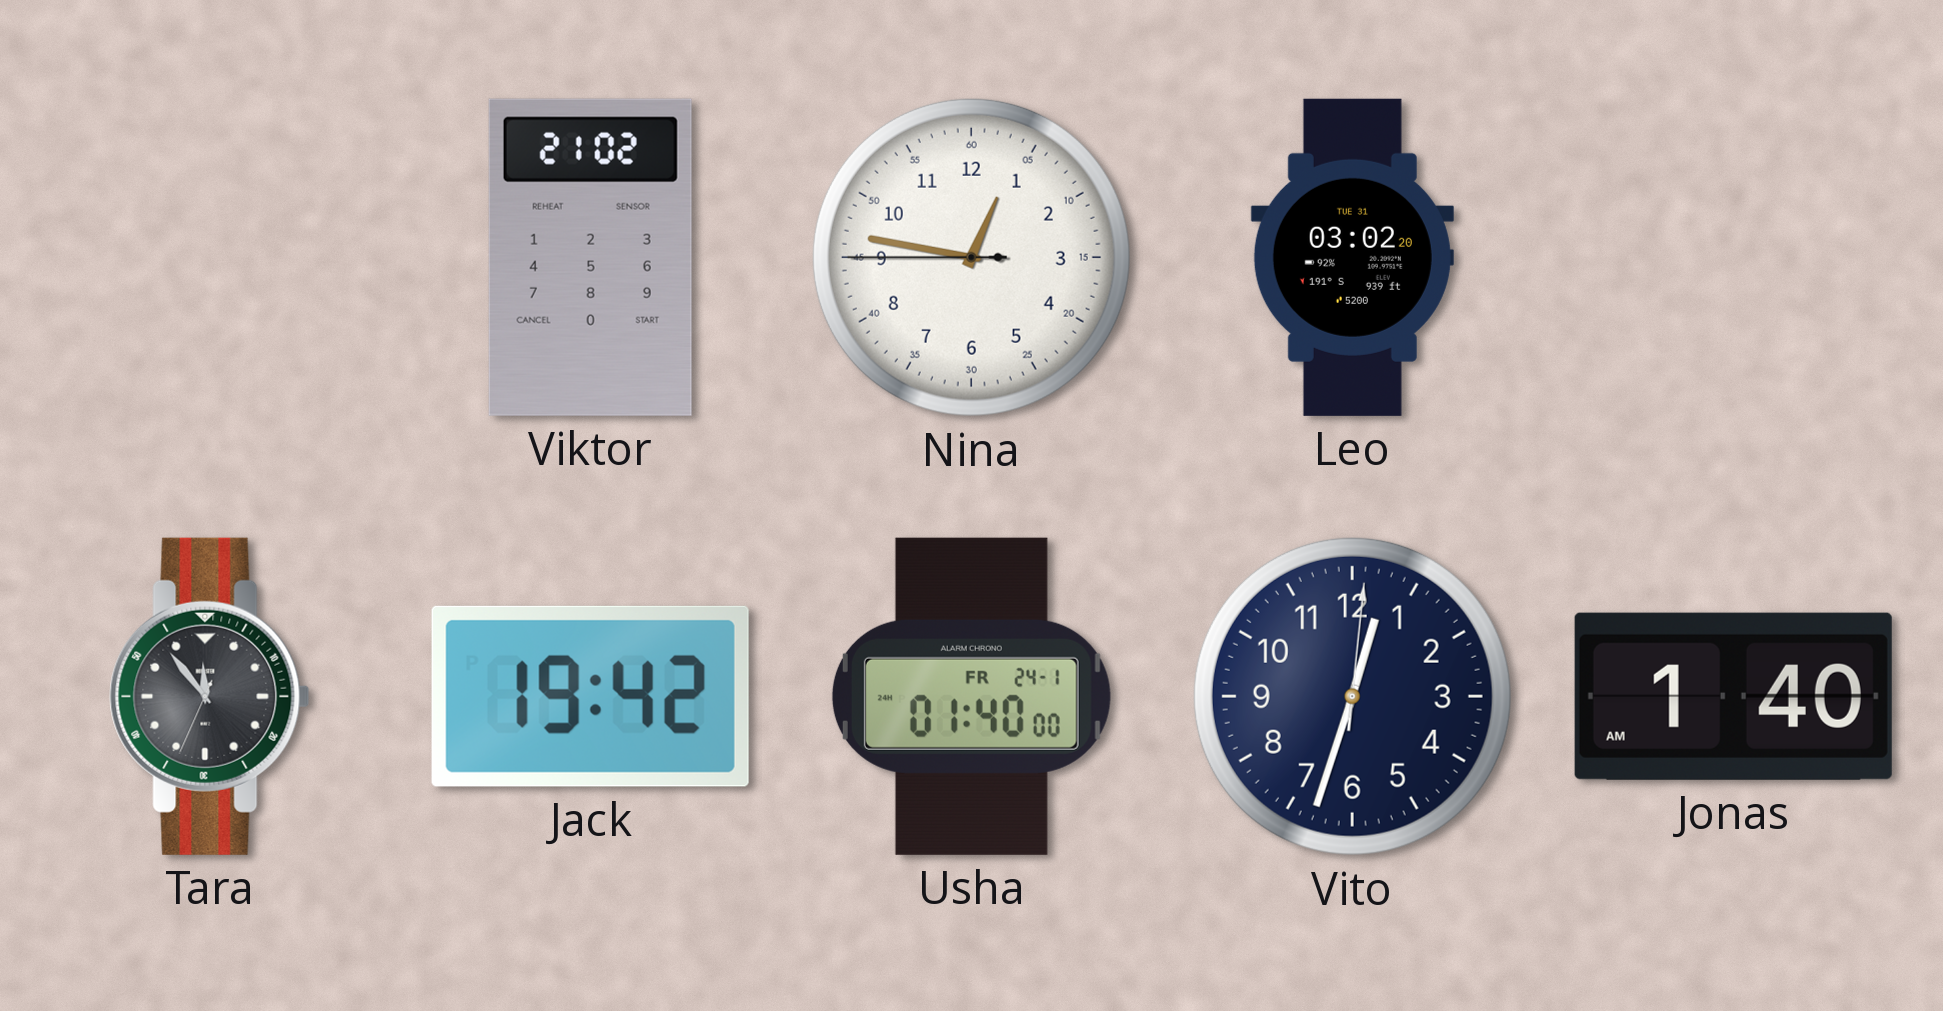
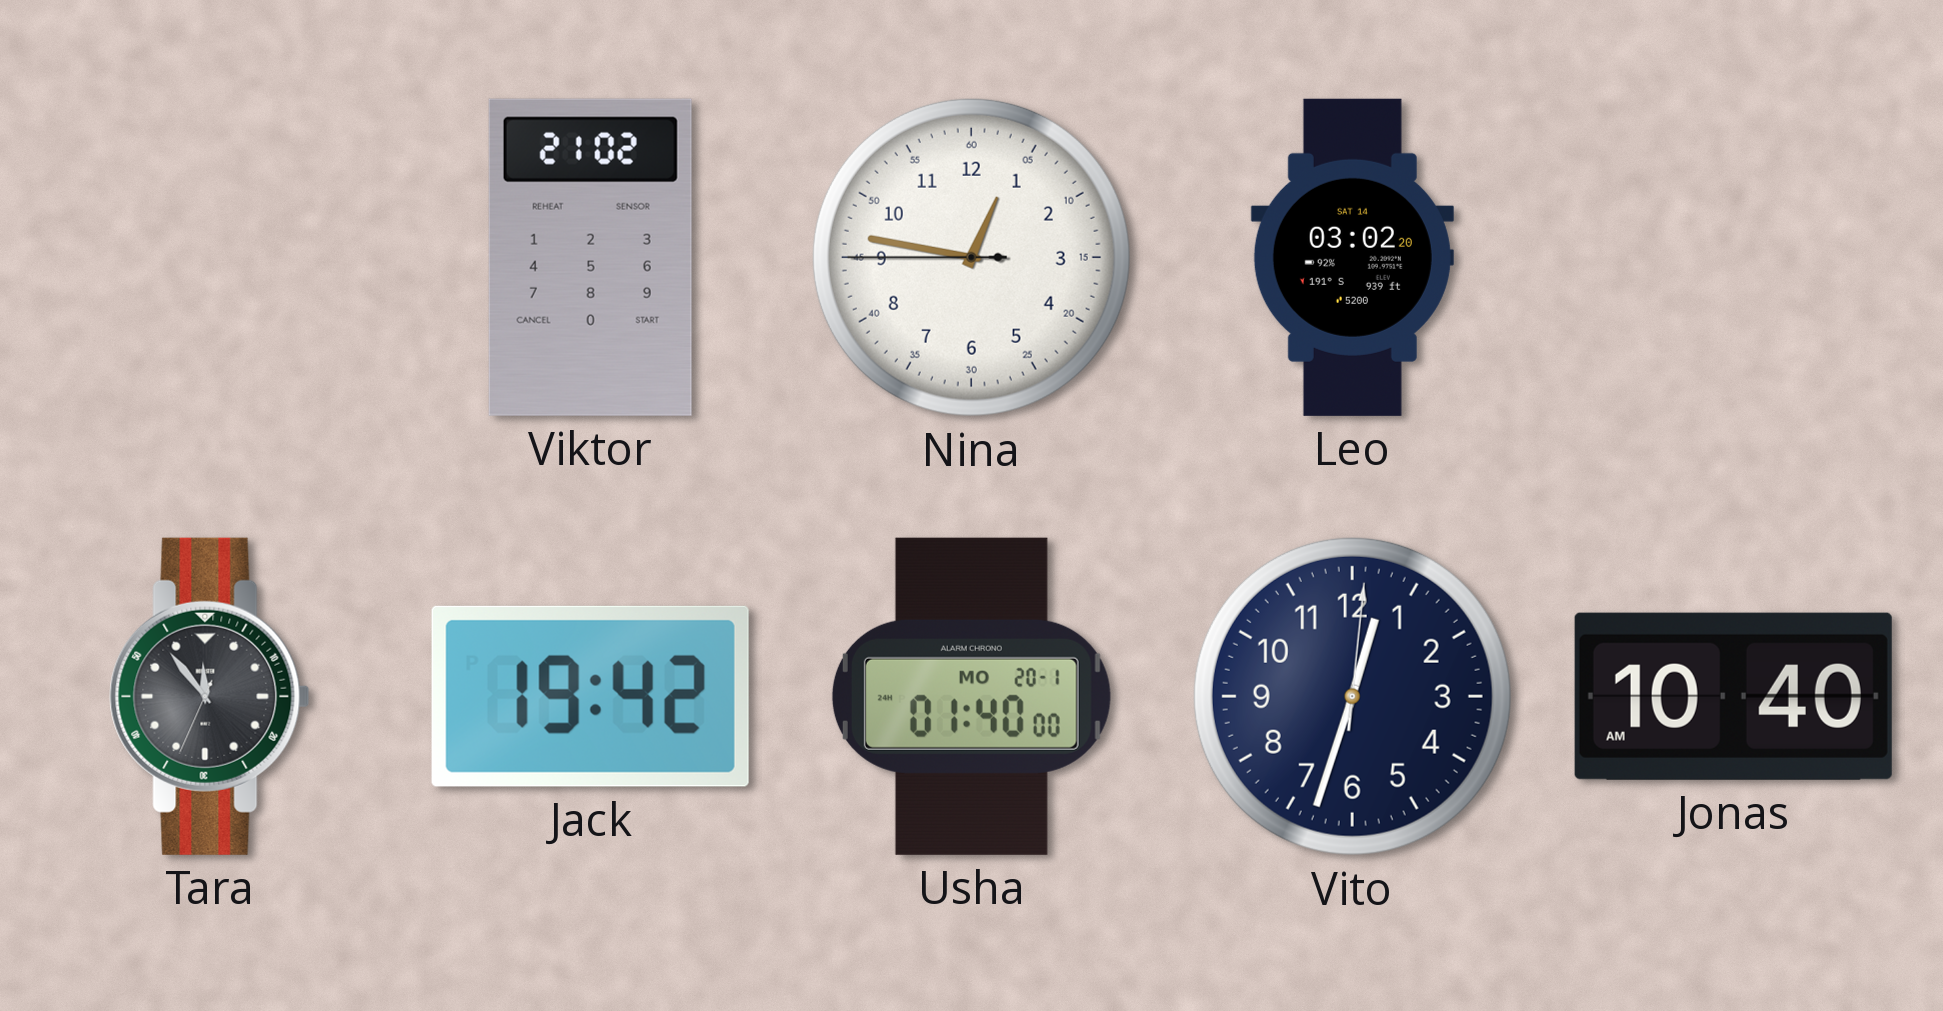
Leo date: TUE 31 -> SAT 14 (1352, 257)
Usha date: FR 24-1 -> MO 20-1 (971, 696)
Jonas: 1:40 -> 10:40 (1733, 696)
